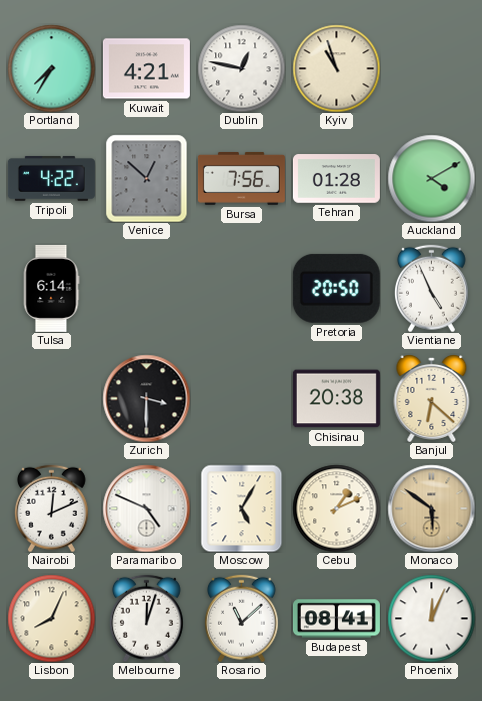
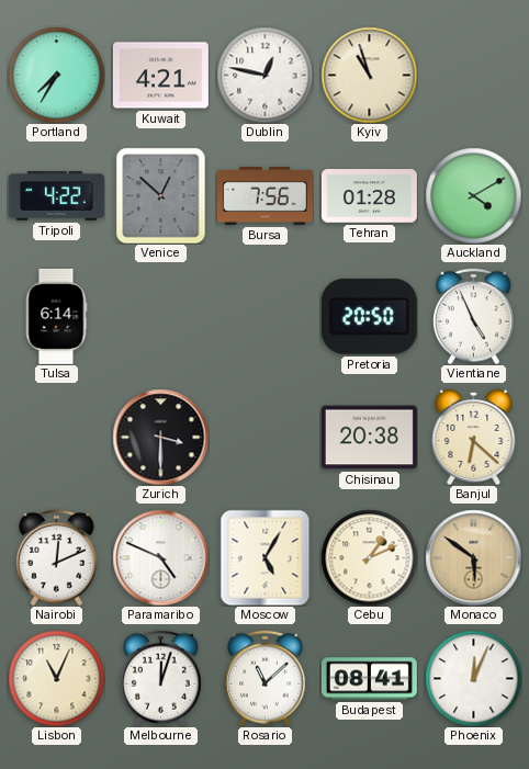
Lisbon: 8:04 -> 11:04 (56, 678)
